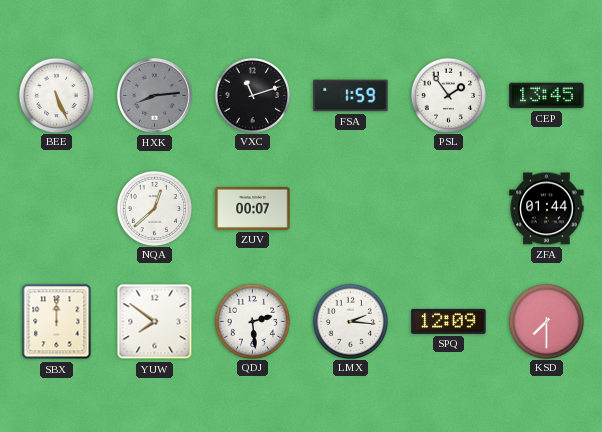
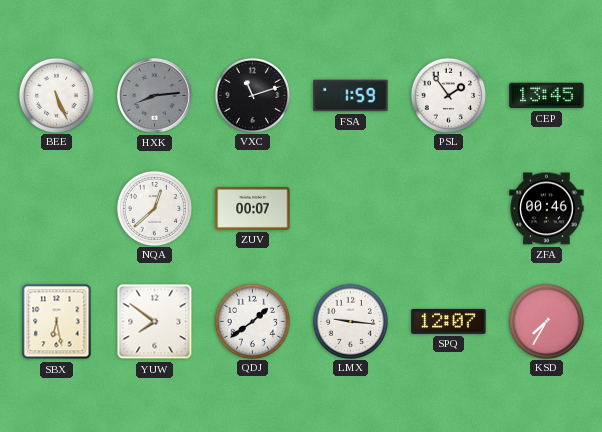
ZFA: 01:44 -> 00:46 (547, 209)
SBX: 12:00 -> 6:28 (57, 322)
QDJ: 2:29 -> 1:39 (252, 321)
LMX: 2:16 -> 9:16 (350, 321)
SPQ: 12:09 -> 12:07 (449, 321)
KSD: 7:30 -> 7:35 (546, 321)
